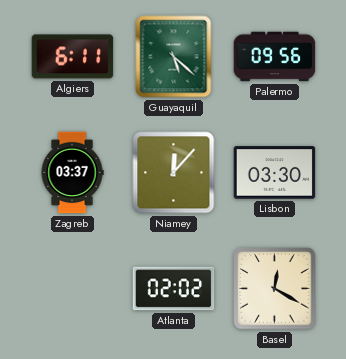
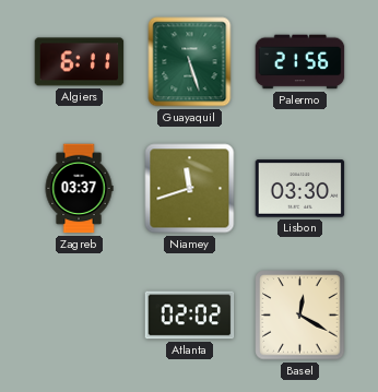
Guayaquil: 5:22 -> 5:27 (190, 62)
Palermo: 09:56 -> 21:56 (300, 62)
Niamey: 12:07 -> 11:42 (190, 189)
